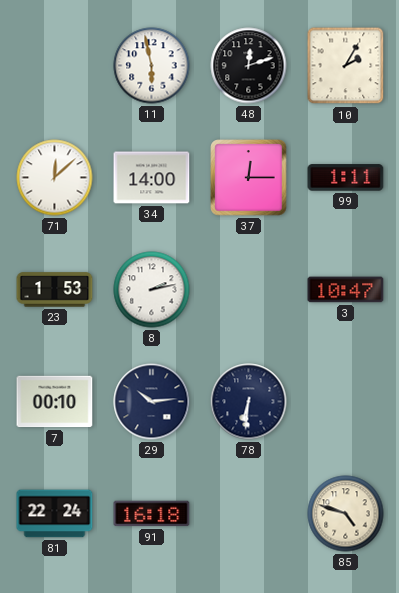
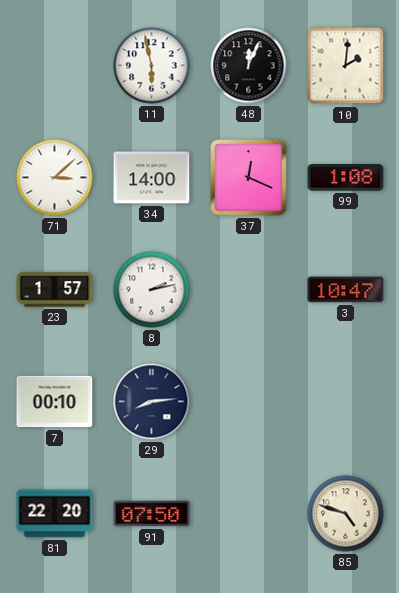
48: 12:12 -> 12:04 (249, 66)
10: 2:05 -> 2:01 (346, 66)
71: 12:08 -> 3:08 (55, 178)
37: 12:15 -> 12:19 (249, 178)
99: 1:11 -> 1:08 (346, 178)
23: 1:53 -> 1:57 (55, 290)
29: 10:14 -> 8:14 (152, 402)
78: 6:31 -> none (249, 402)
81: 22:24 -> 22:20 (55, 514)
91: 16:18 -> 07:50 (152, 514)
